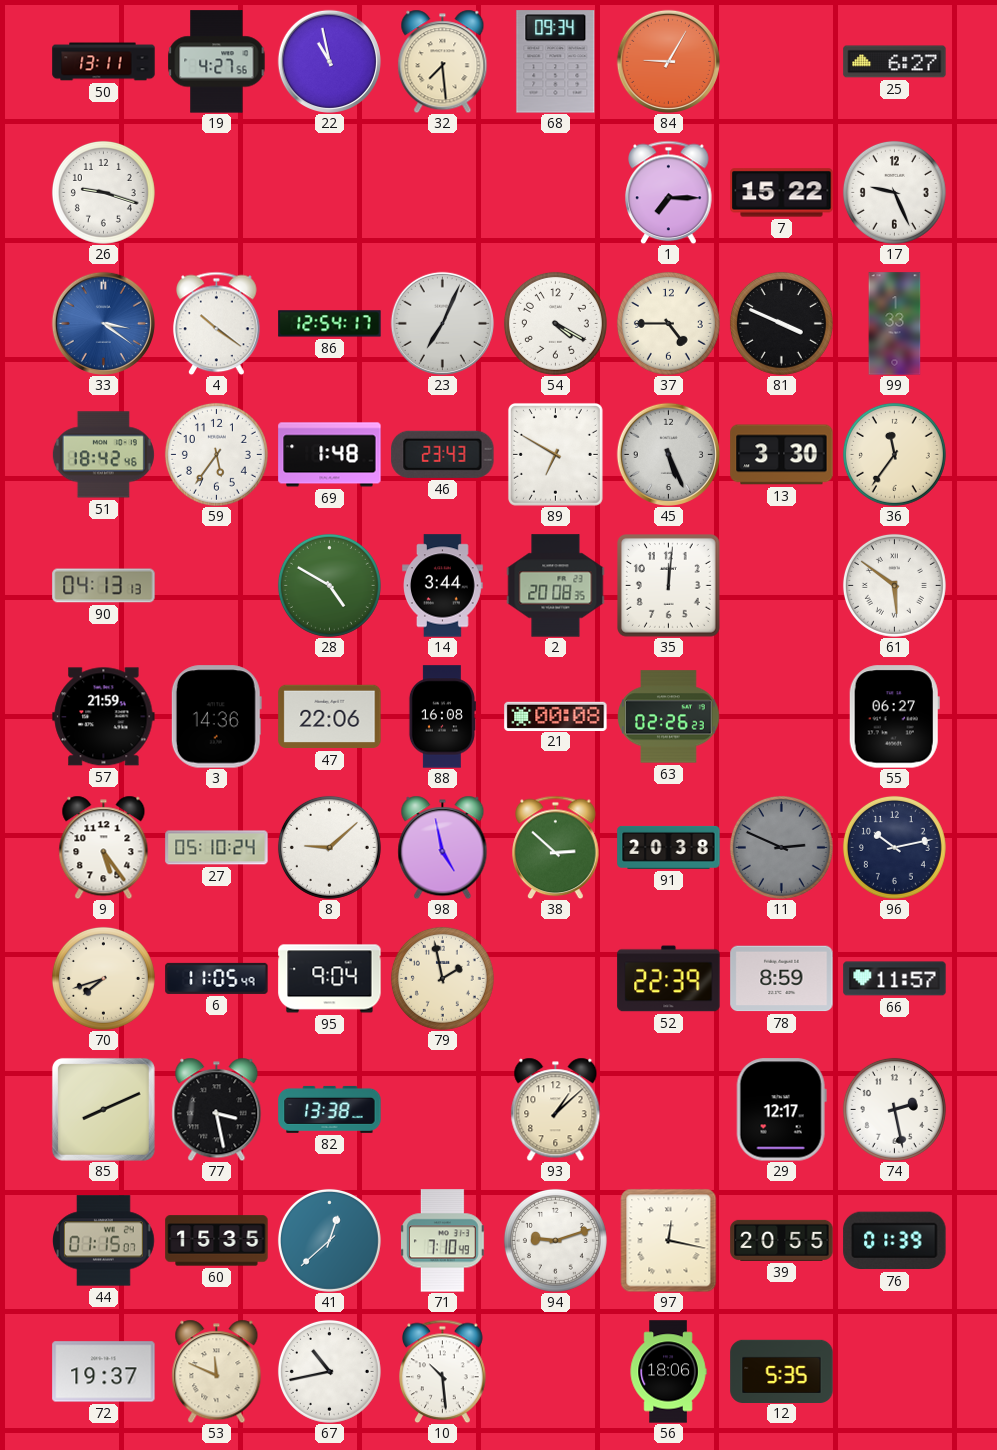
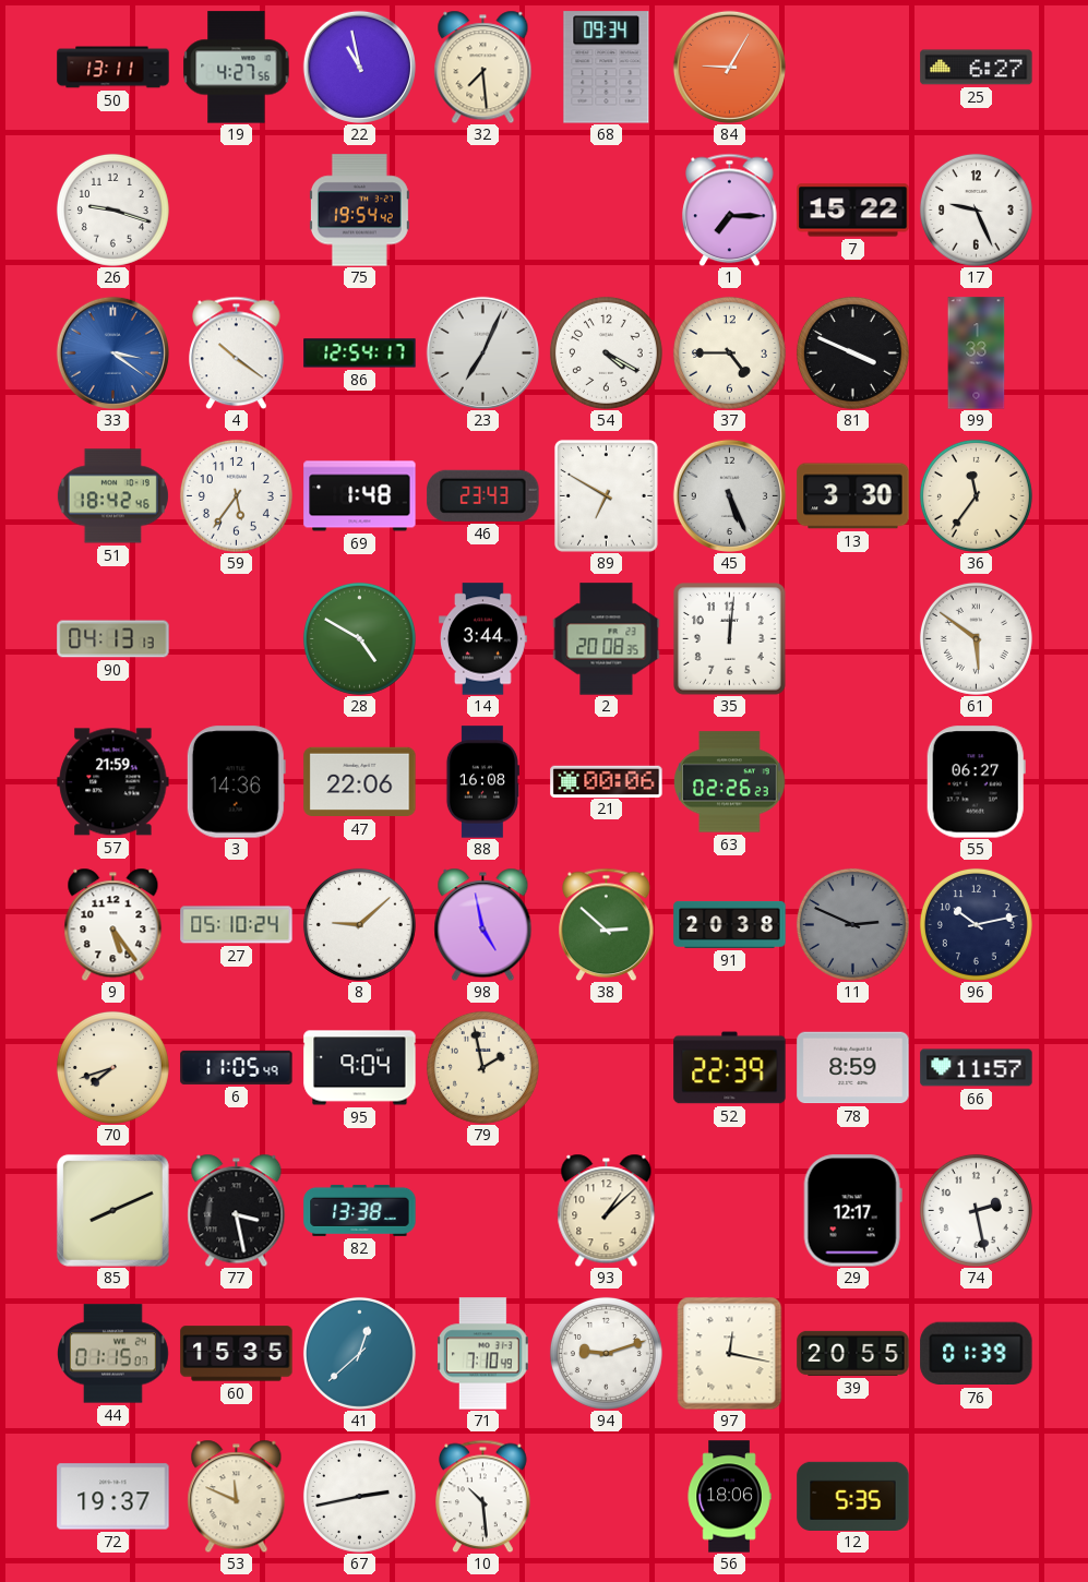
75: none -> 19:54 (359, 211)
21: 00:08 -> 00:06 (607, 781)
67: 10:43 -> 2:43 (359, 1496)
